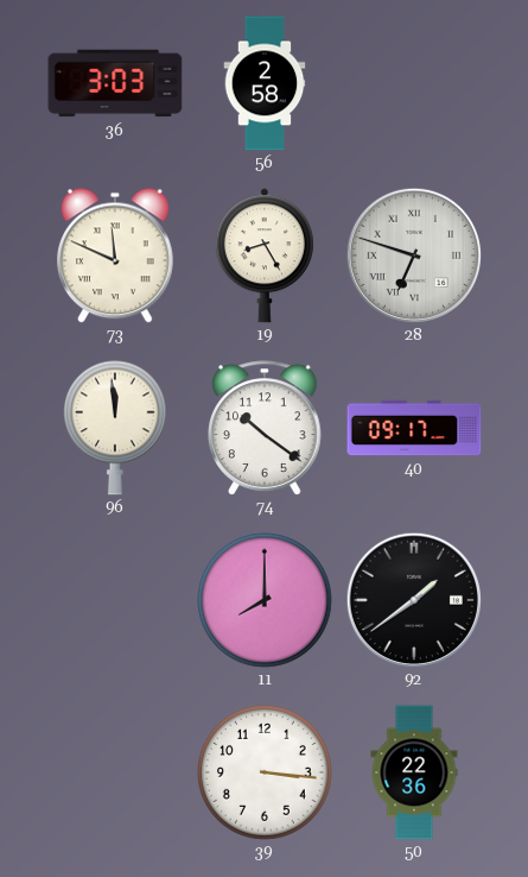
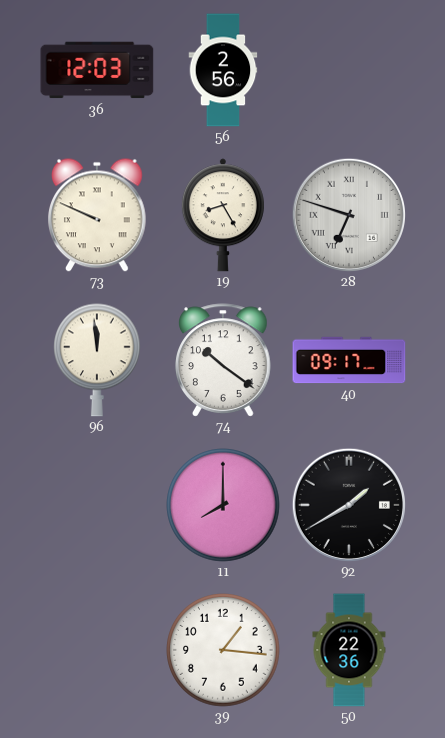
36: 3:03 -> 12:03 (97, 70)
56: 2:58 -> 2:56 (223, 70)
73: 11:49 -> 9:49 (98, 215)
92: 1:39 -> 1:40 (348, 504)
39: 3:16 -> 1:16 (223, 650)
